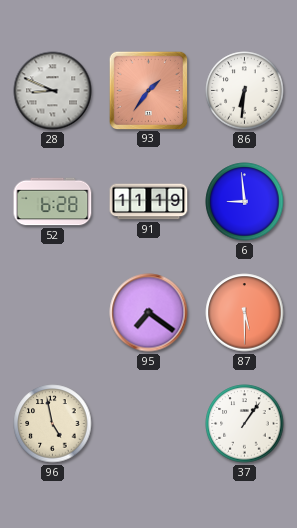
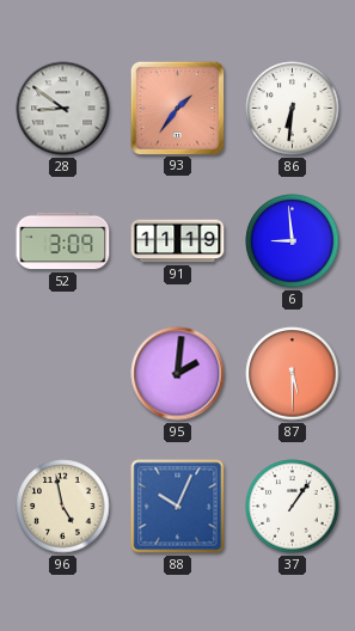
28: 8:49 -> 8:51 (63, 109)
52: 6:28 -> 3:09 (63, 241)
95: 7:21 -> 2:01 (178, 374)
88: none -> 10:04 (178, 507)
